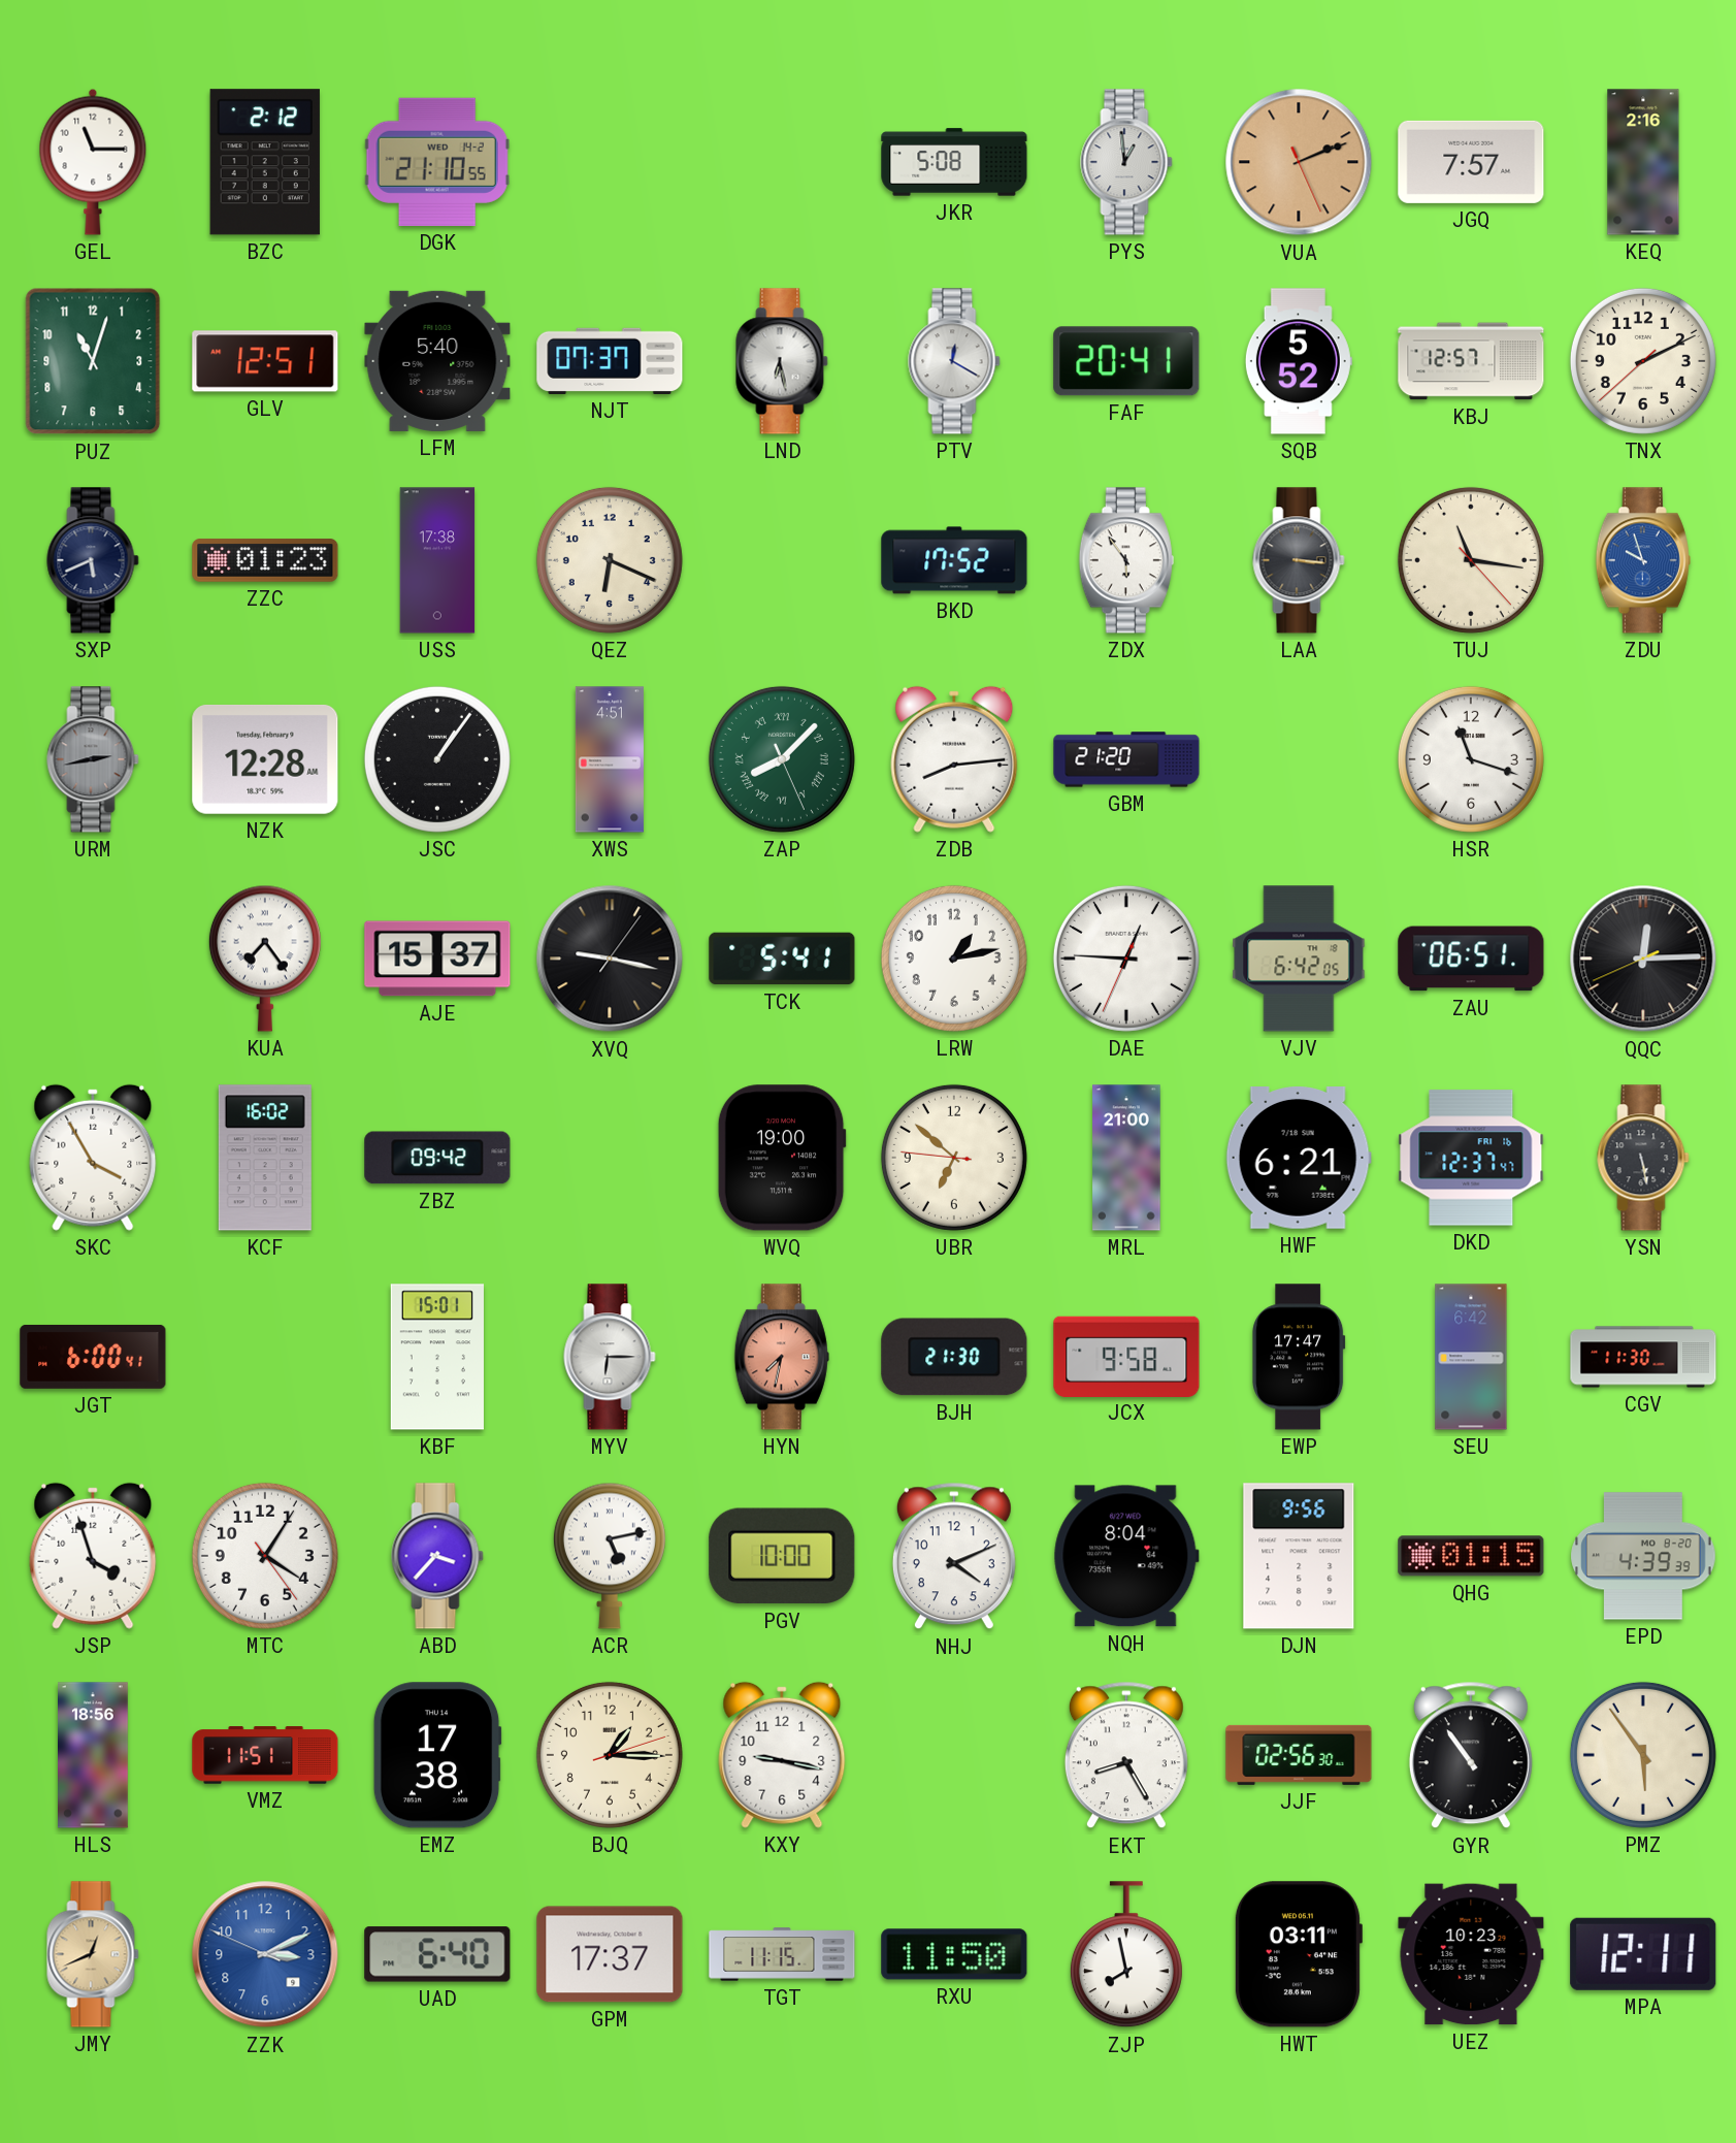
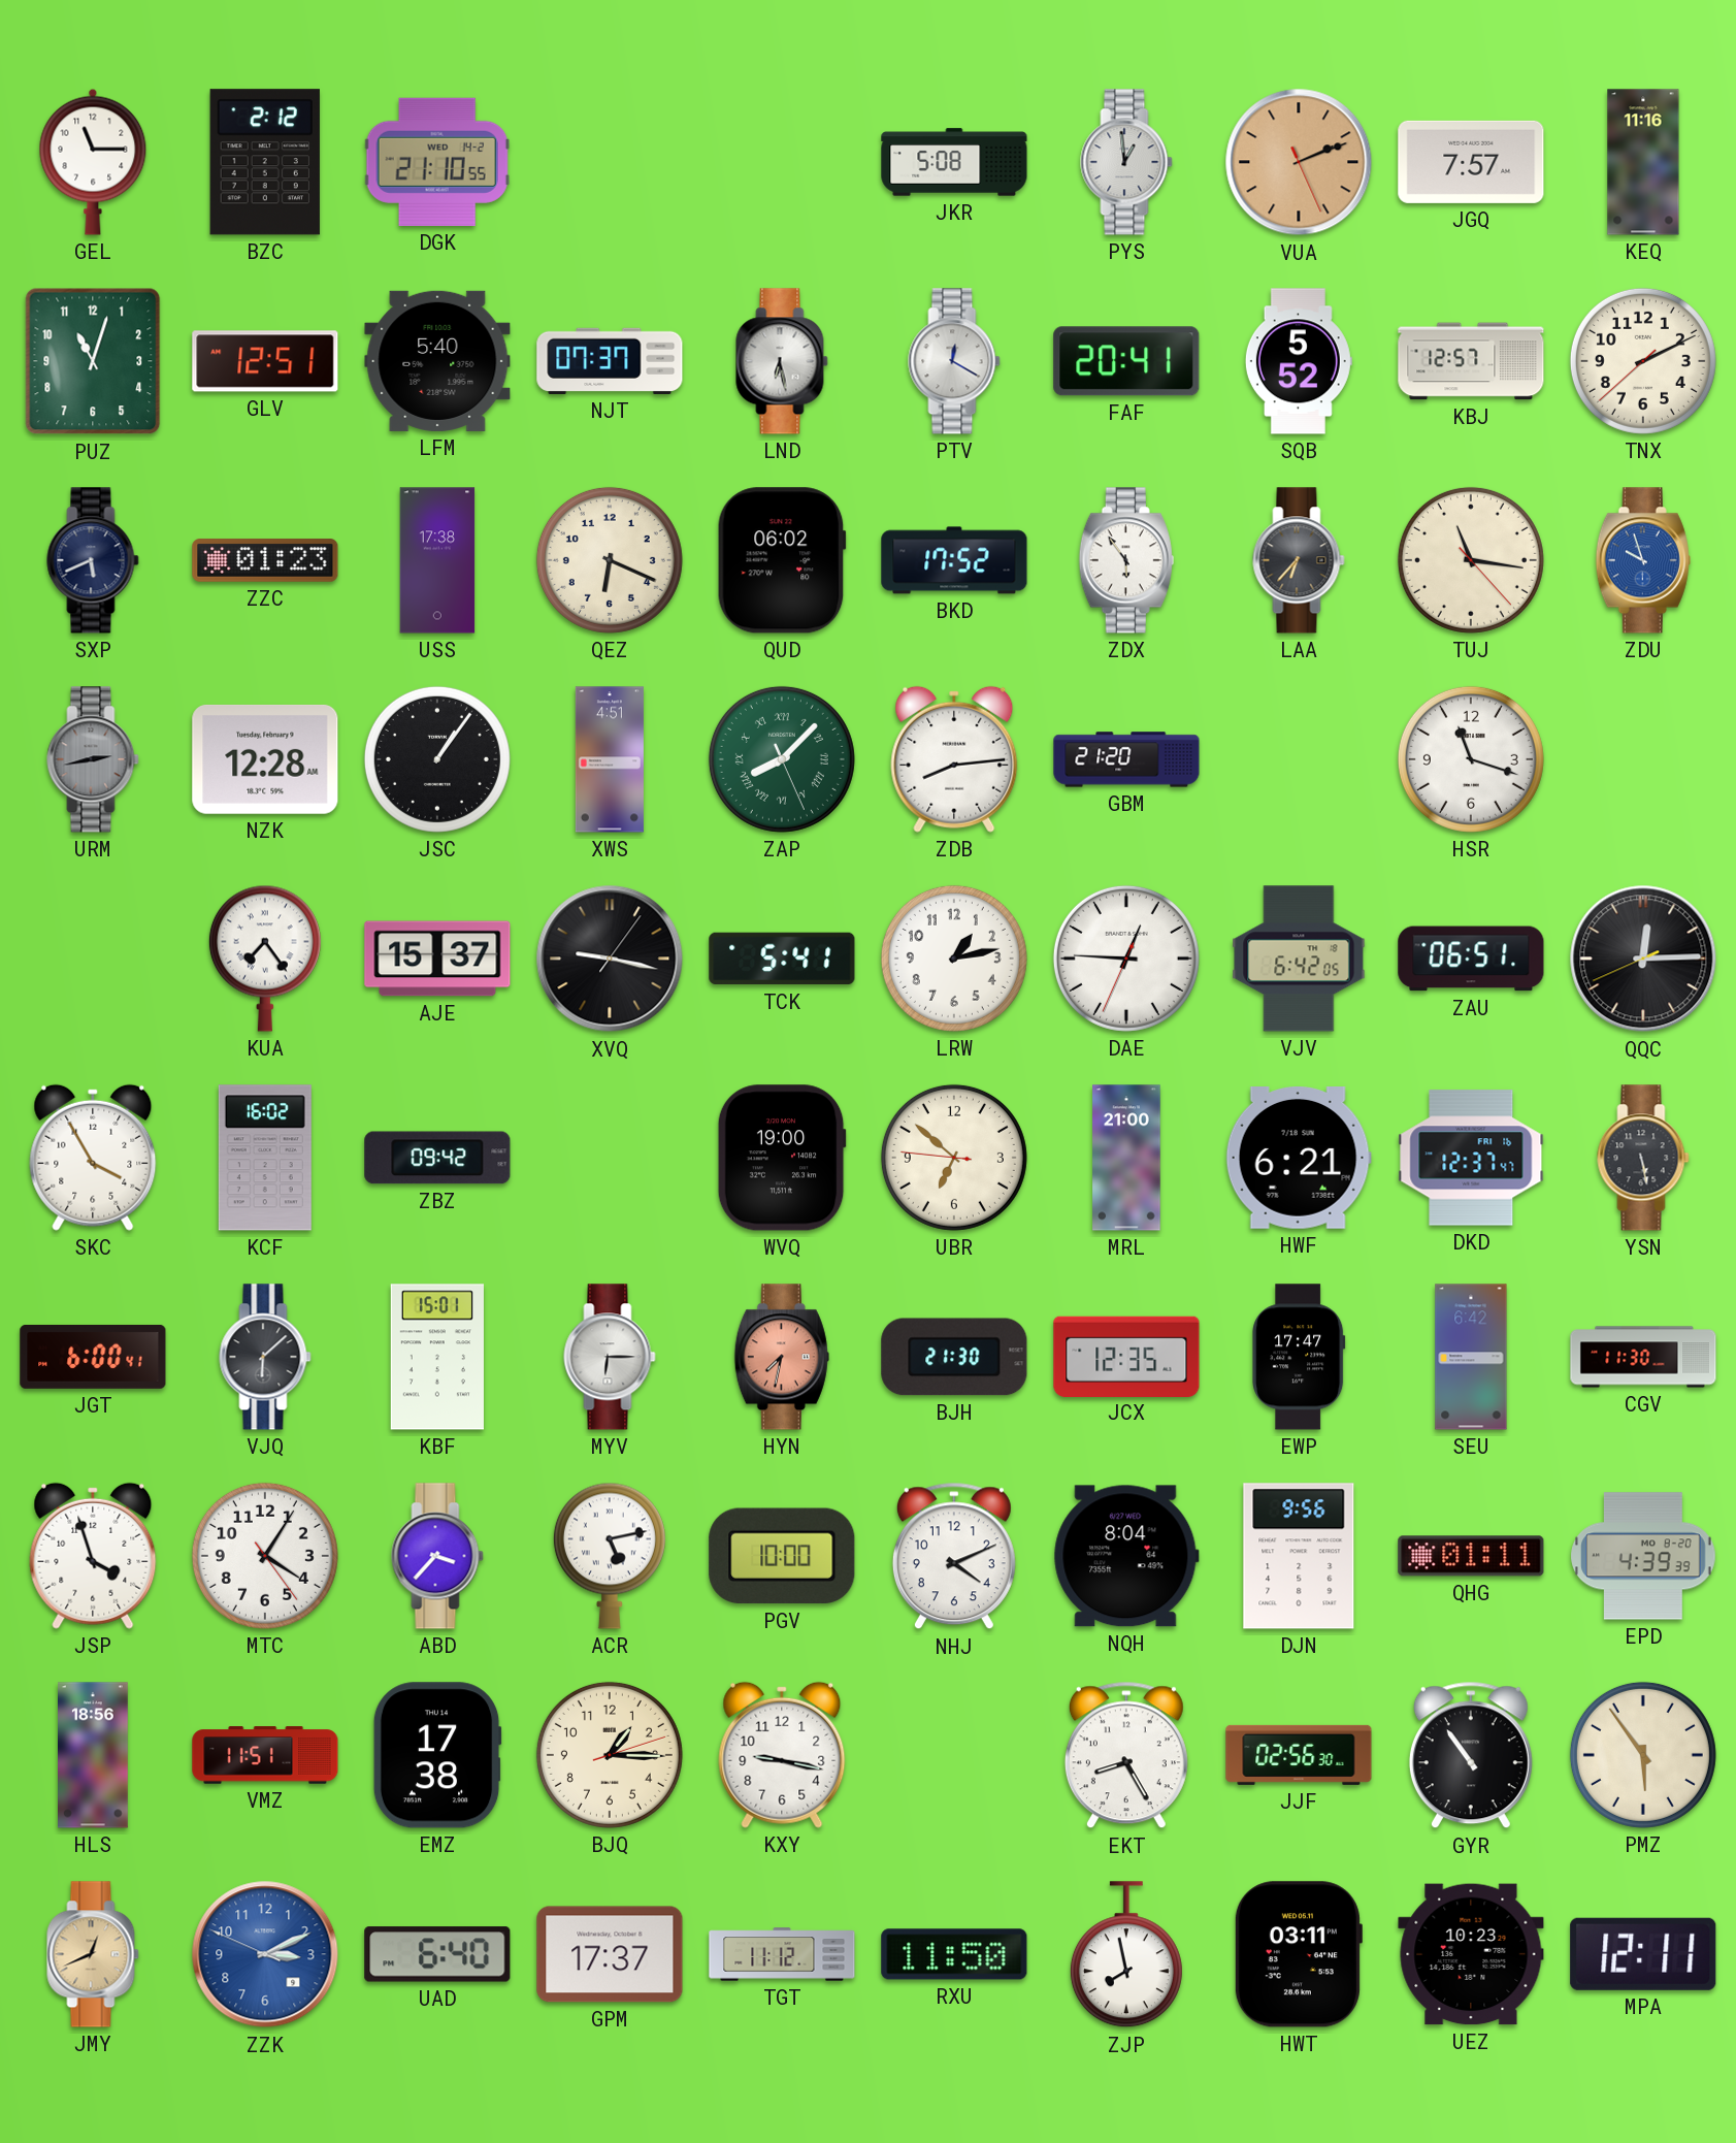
KEQ: 2:16 -> 11:16 (1643, 162)
QUD: none -> 06:02 (782, 560)
LAA: 3:16 -> 6:37 (1299, 560)
VJQ: none -> 6:08 (265, 1357)
JCX: 9:58 -> 12:35 (1126, 1356)
QHG: 01:15 -> 01:11 (1471, 1556)
TGT: 11:15 -> 11:12 (782, 1954)
